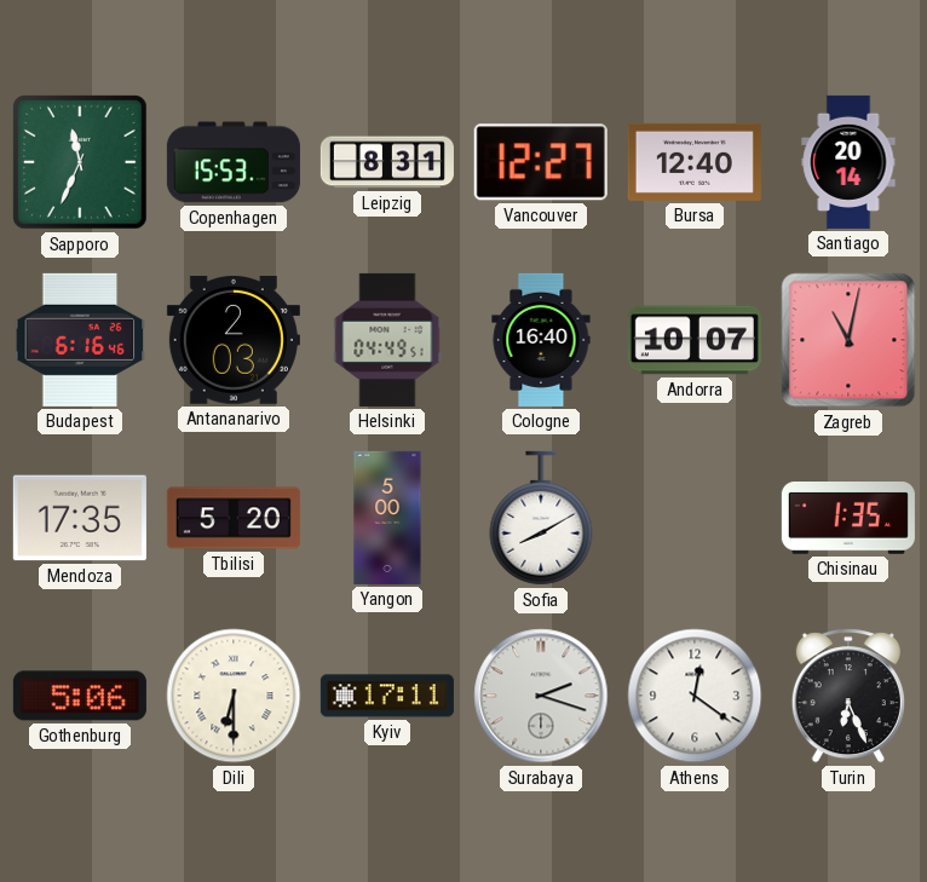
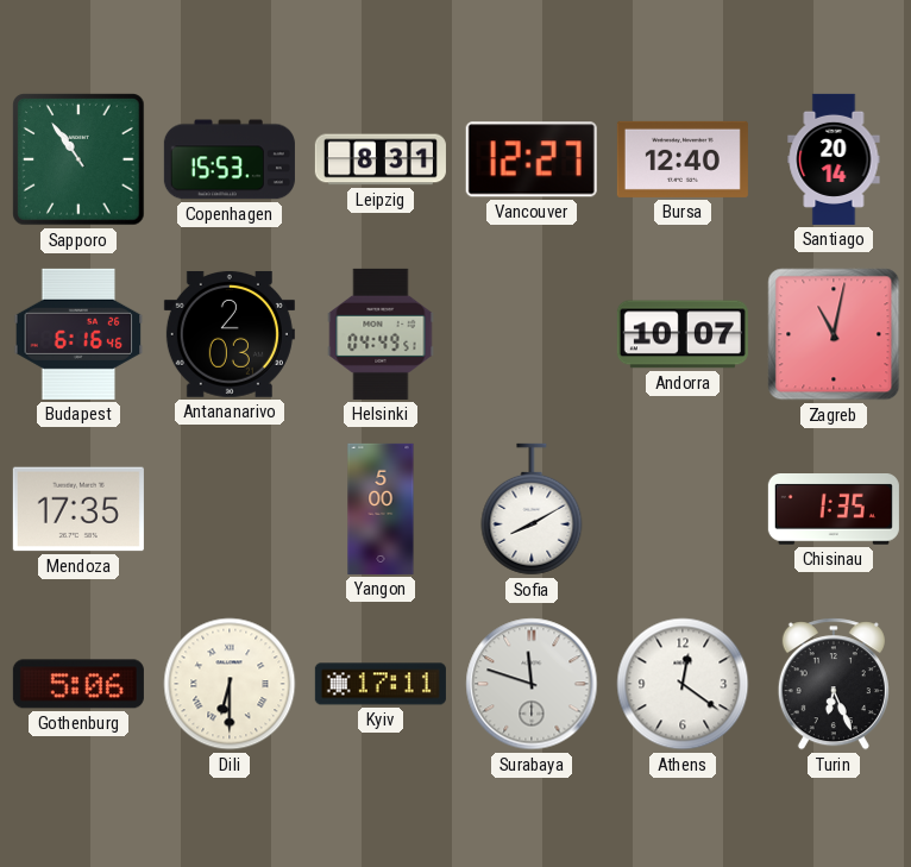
Sapporo: 11:34 -> 10:54 (78, 159)
Cologne: 16:40 -> none (541, 340)
Tbilisi: 5:20 -> none (234, 518)
Surabaya: 2:18 -> 11:48 (532, 684)
